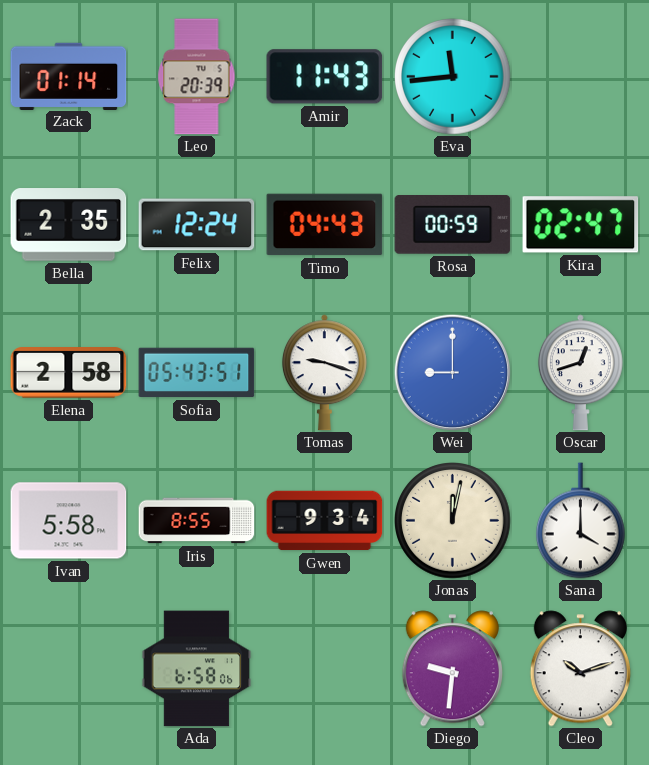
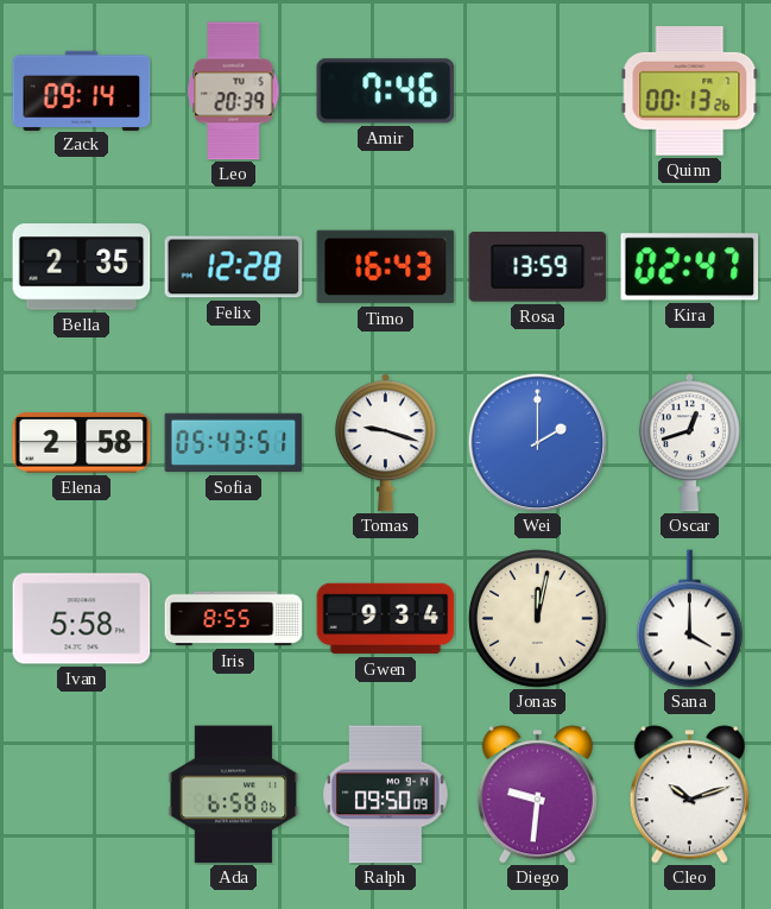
Zack: 01:14 -> 09:14 (82, 90)
Amir: 11:43 -> 7:46 (386, 91)
Eva: 11:44 -> none (453, 77)
Quinn: none -> 00:13 (690, 90)
Felix: 12:24 -> 12:28 (234, 267)
Timo: 04:43 -> 16:43 (386, 267)
Rosa: 00:59 -> 13:59 (538, 267)
Wei: 9:00 -> 2:00 (537, 442)
Ralph: none -> 09:50 (386, 795)
